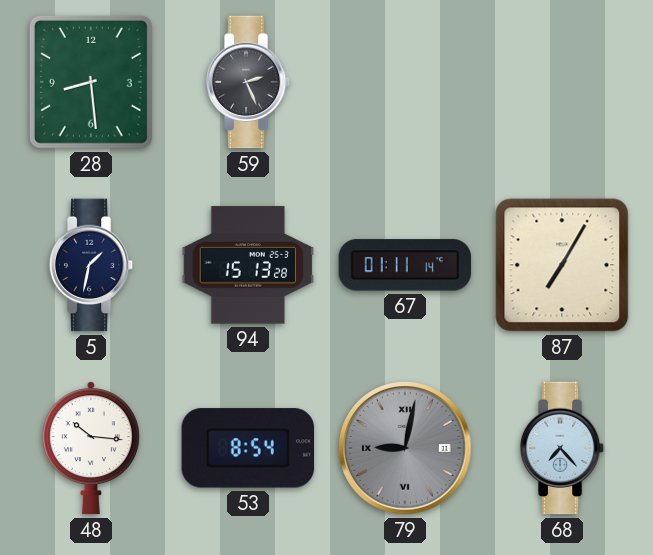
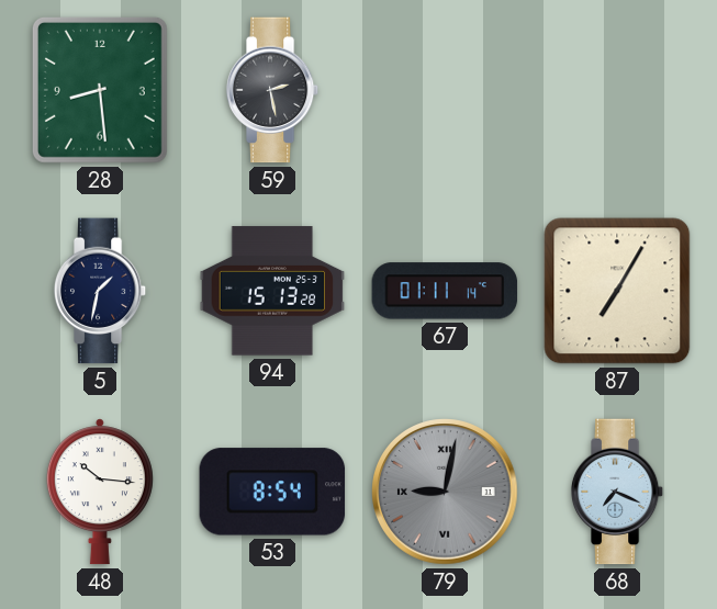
59: 2:26 -> 2:28 (272, 90)
68: 7:23 -> 7:19 (617, 492)
